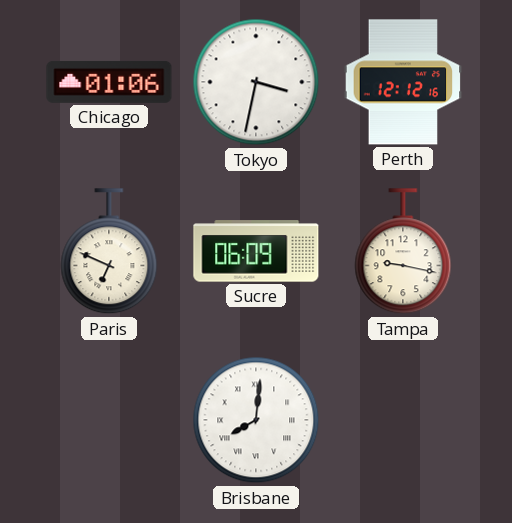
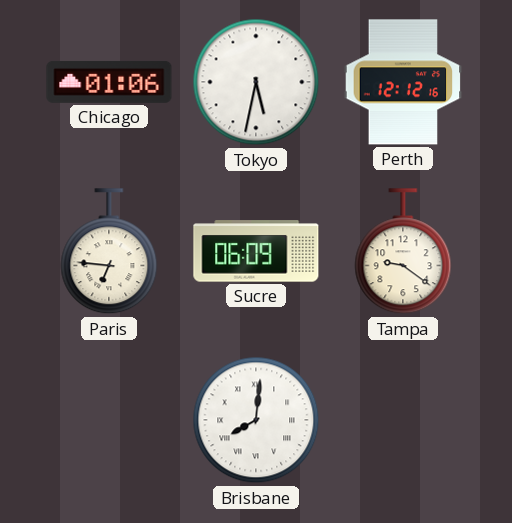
Tokyo: 3:32 -> 5:32 (256, 82)
Paris: 6:49 -> 6:46 (109, 252)
Tampa: 9:17 -> 9:21 (403, 252)
